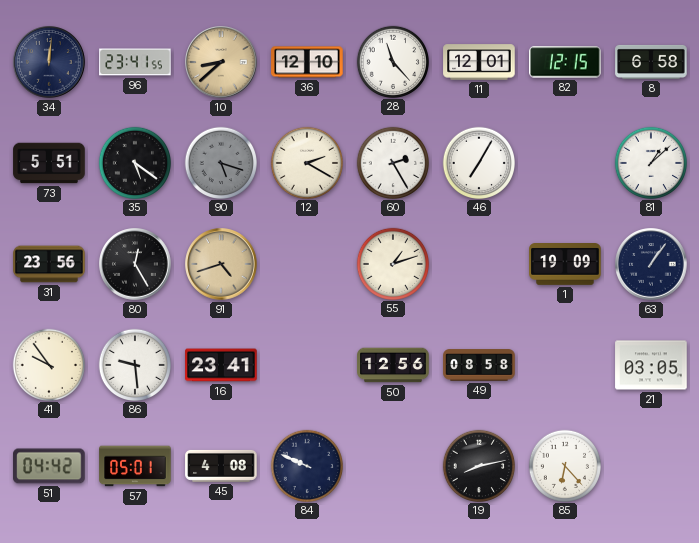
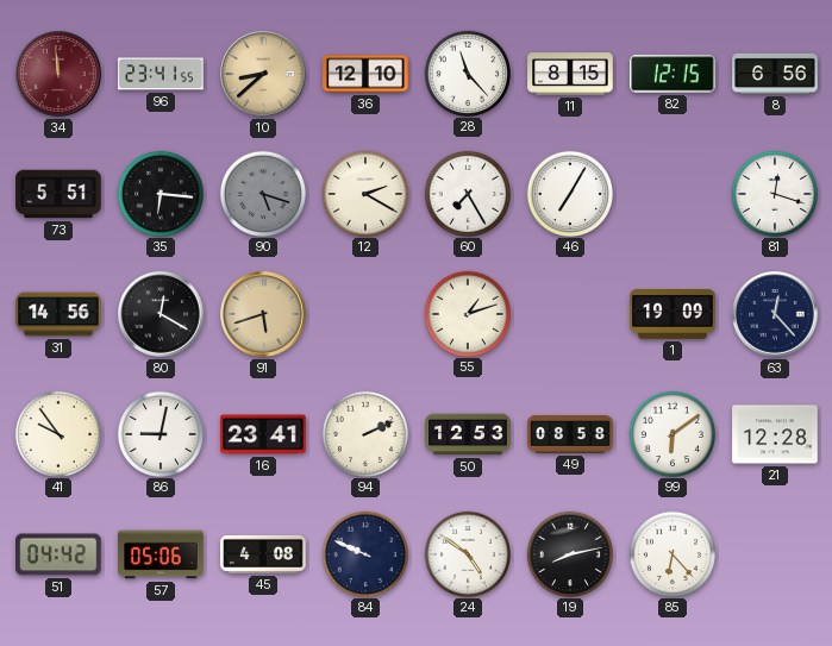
34: 12:01 -> 11:59 (58, 74)
34 dial: navy -> burgundy (58, 74)
11: 12:01 -> 8:15 (570, 74)
8: 6:58 -> 6:56 (775, 74)
35: 5:21 -> 6:16 (159, 193)
60: 2:25 -> 7:25 (467, 193)
81: 1:08 -> 12:18 (774, 193)
31: 23:56 -> 14:56 (58, 314)
80: 12:25 -> 12:20 (161, 314)
91: 4:42 -> 5:42 (263, 314)
63: 1:06 -> 12:23 (775, 314)
86: 9:29 -> 9:02 (159, 433)
94: none -> 2:11 (364, 433)
50: 12:56 -> 12:53 (468, 434)
99: none -> 6:09 (671, 433)
21: 03:05 -> 12:28 (775, 434)
57: 05:01 -> 05:06 (161, 554)
24: none -> 4:51 (467, 553)
